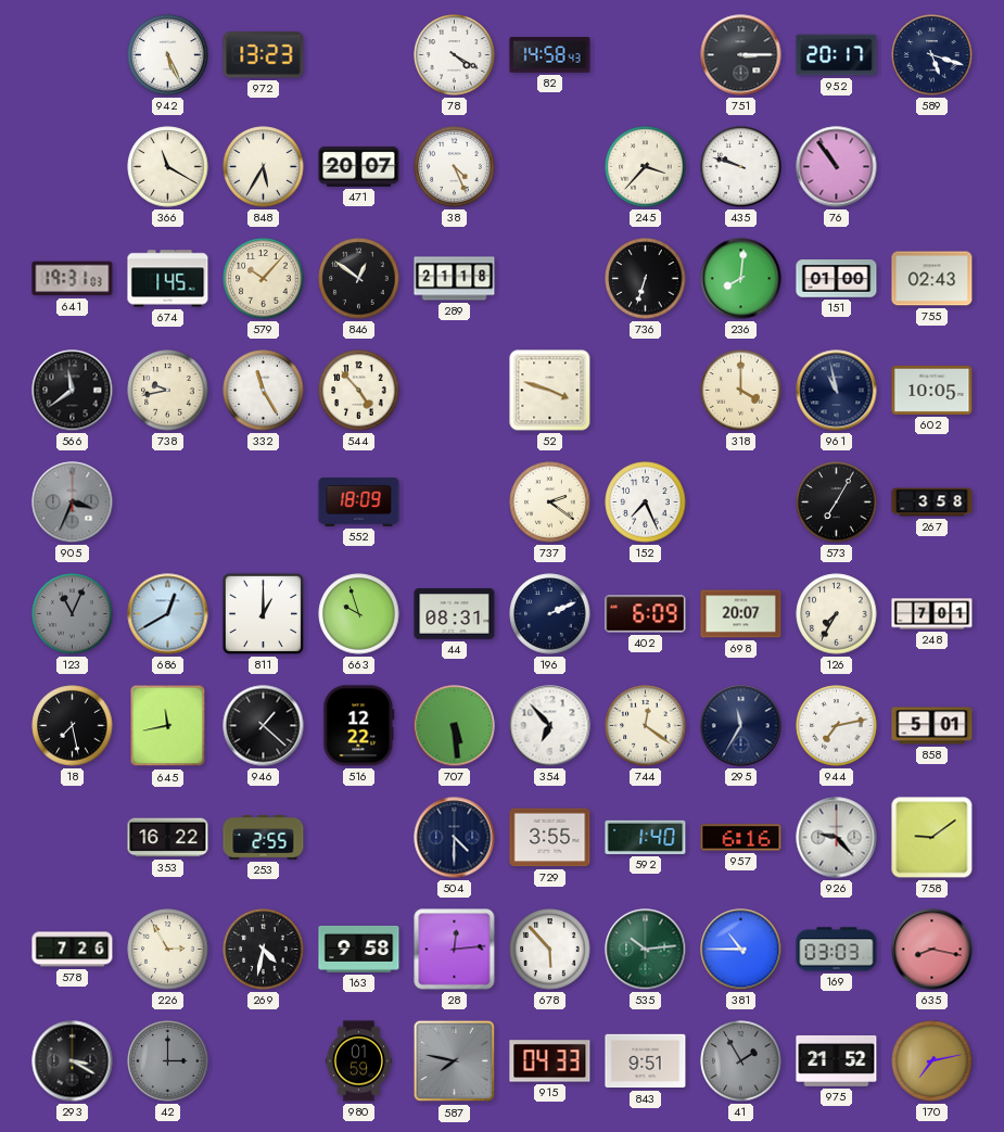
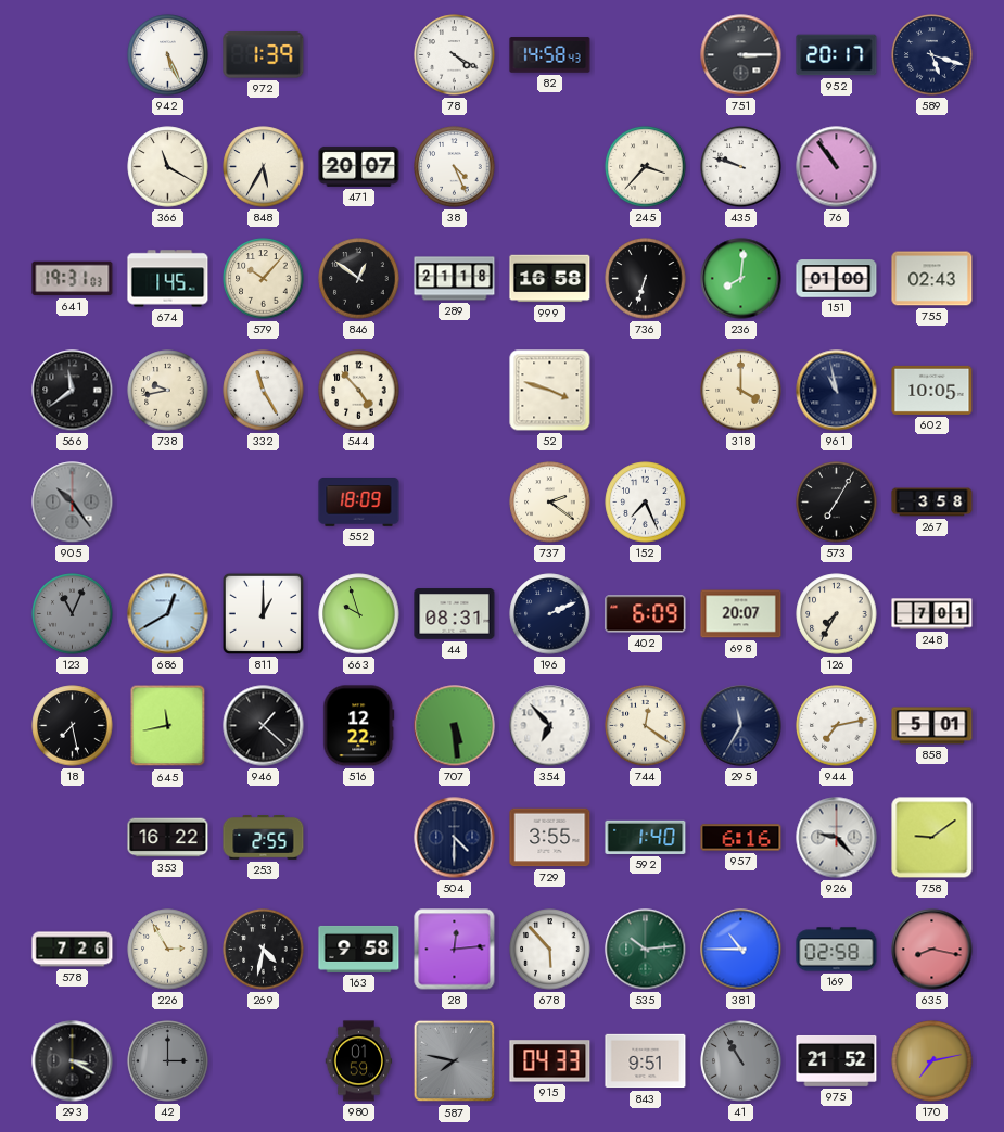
972: 13:23 -> 1:39 (264, 55)
999: none -> 16:58 (550, 279)
905: 3:34 -> 10:24 (73, 503)
169: 03:03 -> 02:58 (837, 950)
41: 1:55 -> 10:55 (741, 1061)
